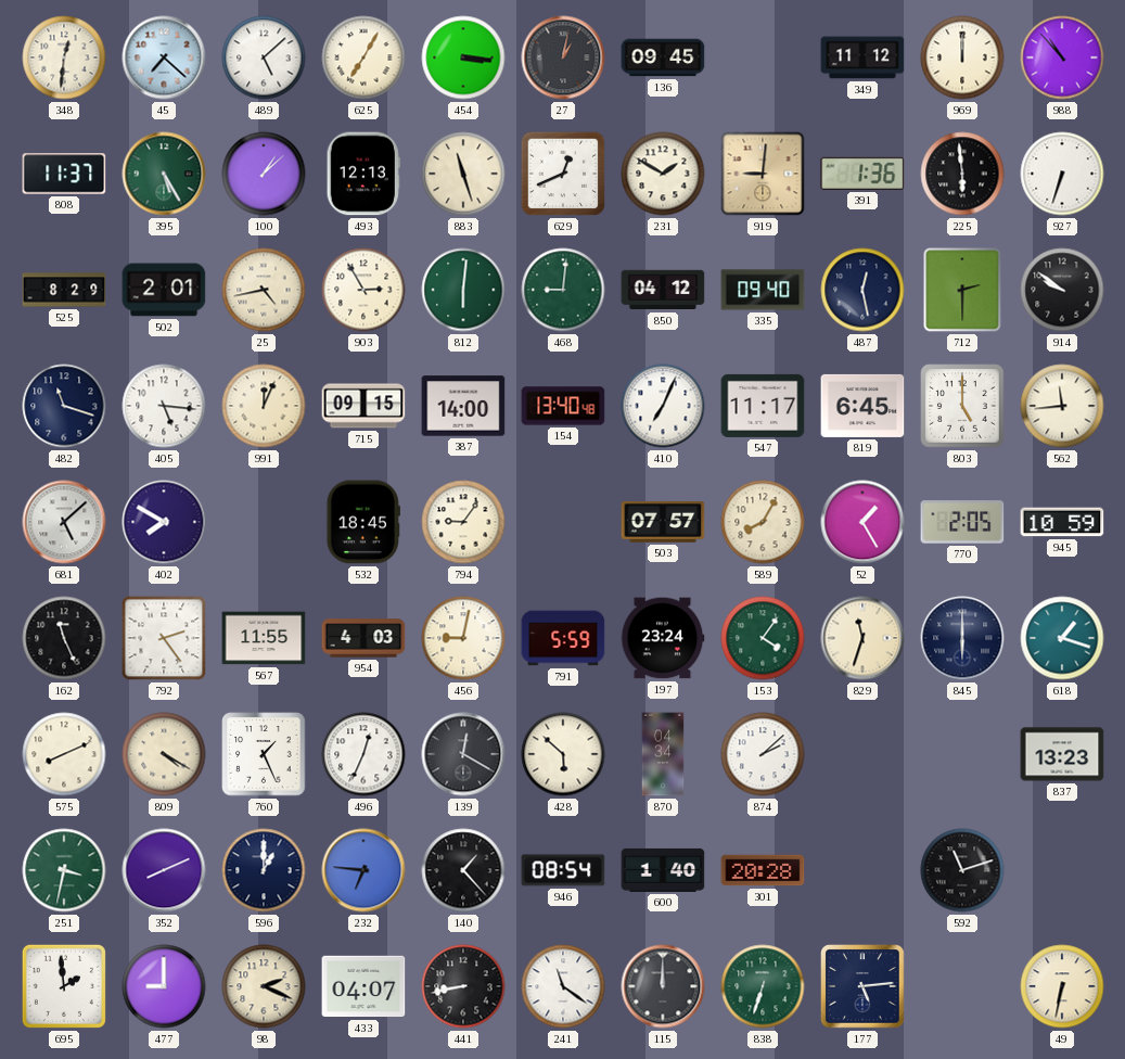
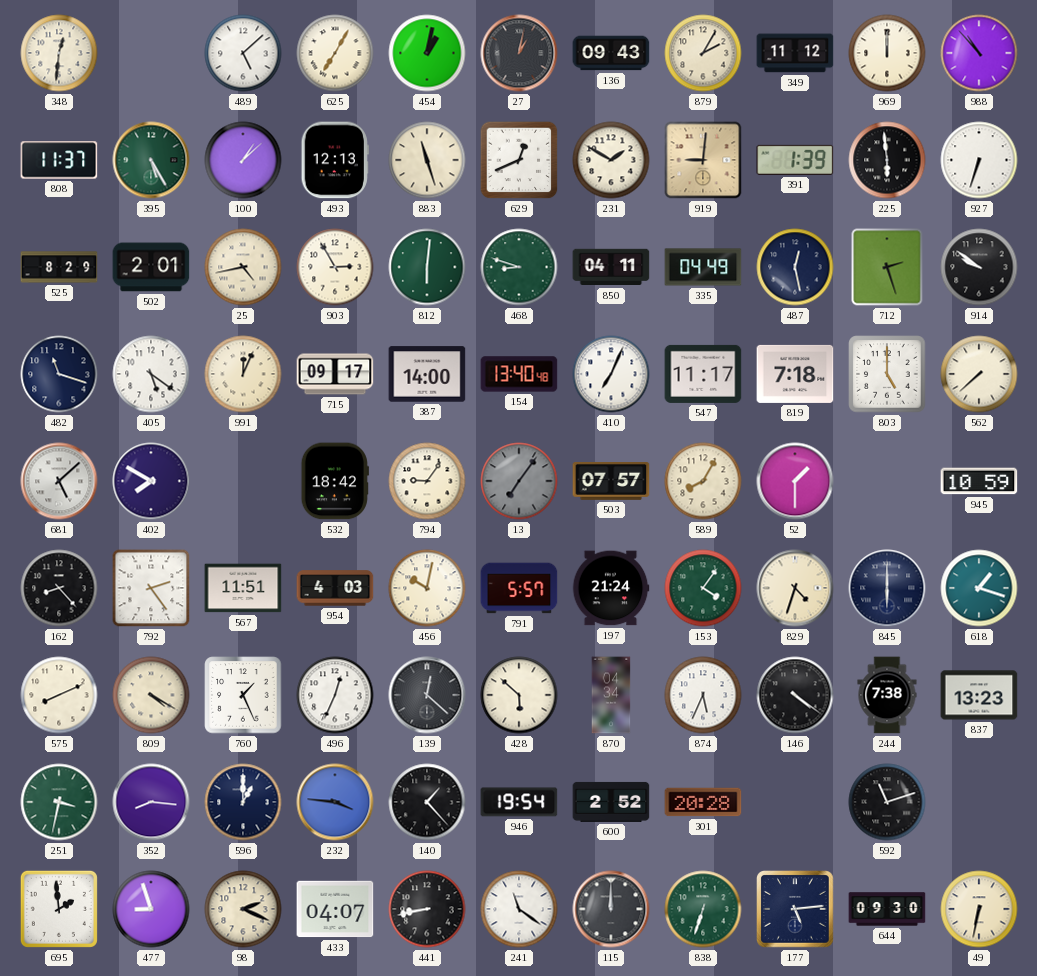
45: 7:22 -> none (164, 58)
454: 3:16 -> 1:02 (427, 53)
136: 09:45 -> 09:43 (611, 53)
879: none -> 2:05 (703, 53)
391: 1:36 -> 1:39 (795, 160)
468: 9:01 -> 8:48 (519, 267)
850: 04:12 -> 04:11 (611, 267)
335: 09:40 -> 04:49 (703, 267)
712: 2:30 -> 2:27 (887, 267)
405: 5:16 -> 5:21 (151, 374)
715: 09:15 -> 09:17 (335, 374)
819: 6:45 -> 7:18 (795, 374)
562: 11:44 -> 7:38 (979, 374)
532: 18:45 -> 18:42 (335, 481)
13: none -> 7:06 (519, 481)
52: 1:25 -> 1:30 (795, 481)
770: 2:05 -> none (962, 522)
162: 11:26 -> 8:23 (59, 588)
567: 11:55 -> 11:51 (243, 588)
456: 9:02 -> 10:02 (427, 588)
791: 5:59 -> 5:57 (519, 588)
197: 23:24 -> 21:24 (611, 588)
829: 11:33 -> 4:33 (795, 588)
139: 12:20 -> 12:22 (427, 695)
874: 2:08 -> 5:34 (703, 695)
146: none -> 4:21 (795, 695)
244: none -> 7:38 (887, 695)
352: 8:11 -> 8:16 (151, 802)
232: 6:46 -> 3:46 (335, 802)
946: 08:54 -> 19:54 (519, 802)
600: 1:40 -> 2:52 (611, 802)
477: 9:00 -> 8:57 (151, 909)
644: none -> 09:30 (887, 909)
